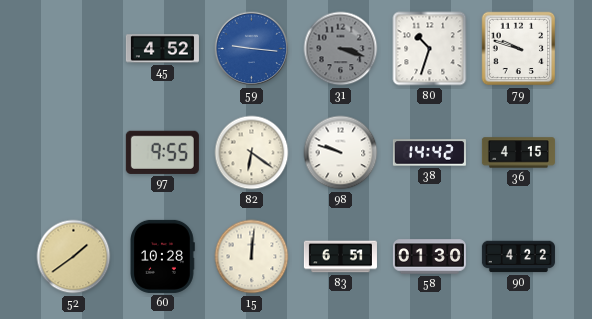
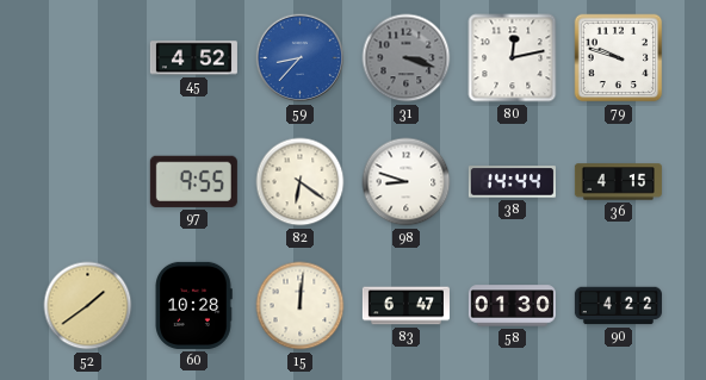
59: 9:16 -> 8:37 (301, 58)
80: 10:33 -> 12:13 (513, 58)
98: 9:48 -> 8:48 (407, 182)
38: 14:42 -> 14:44 (512, 182)
83: 6:51 -> 6:47 (405, 306)
